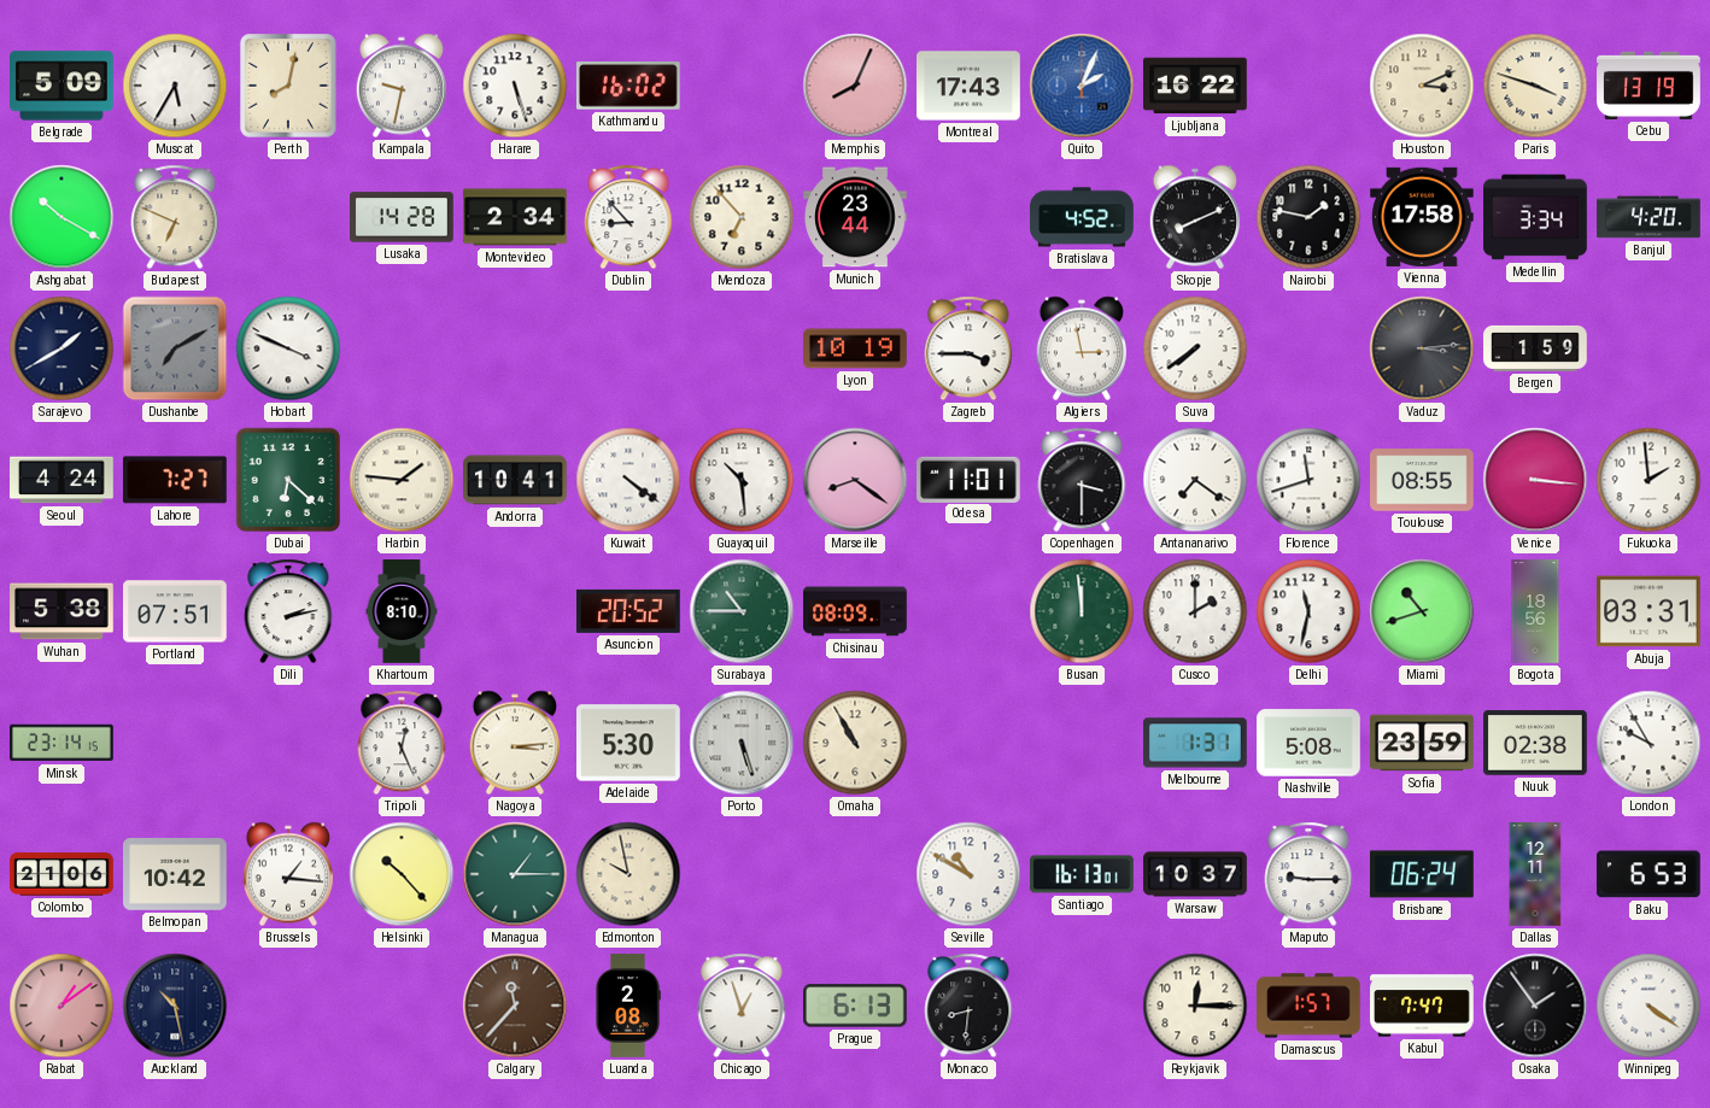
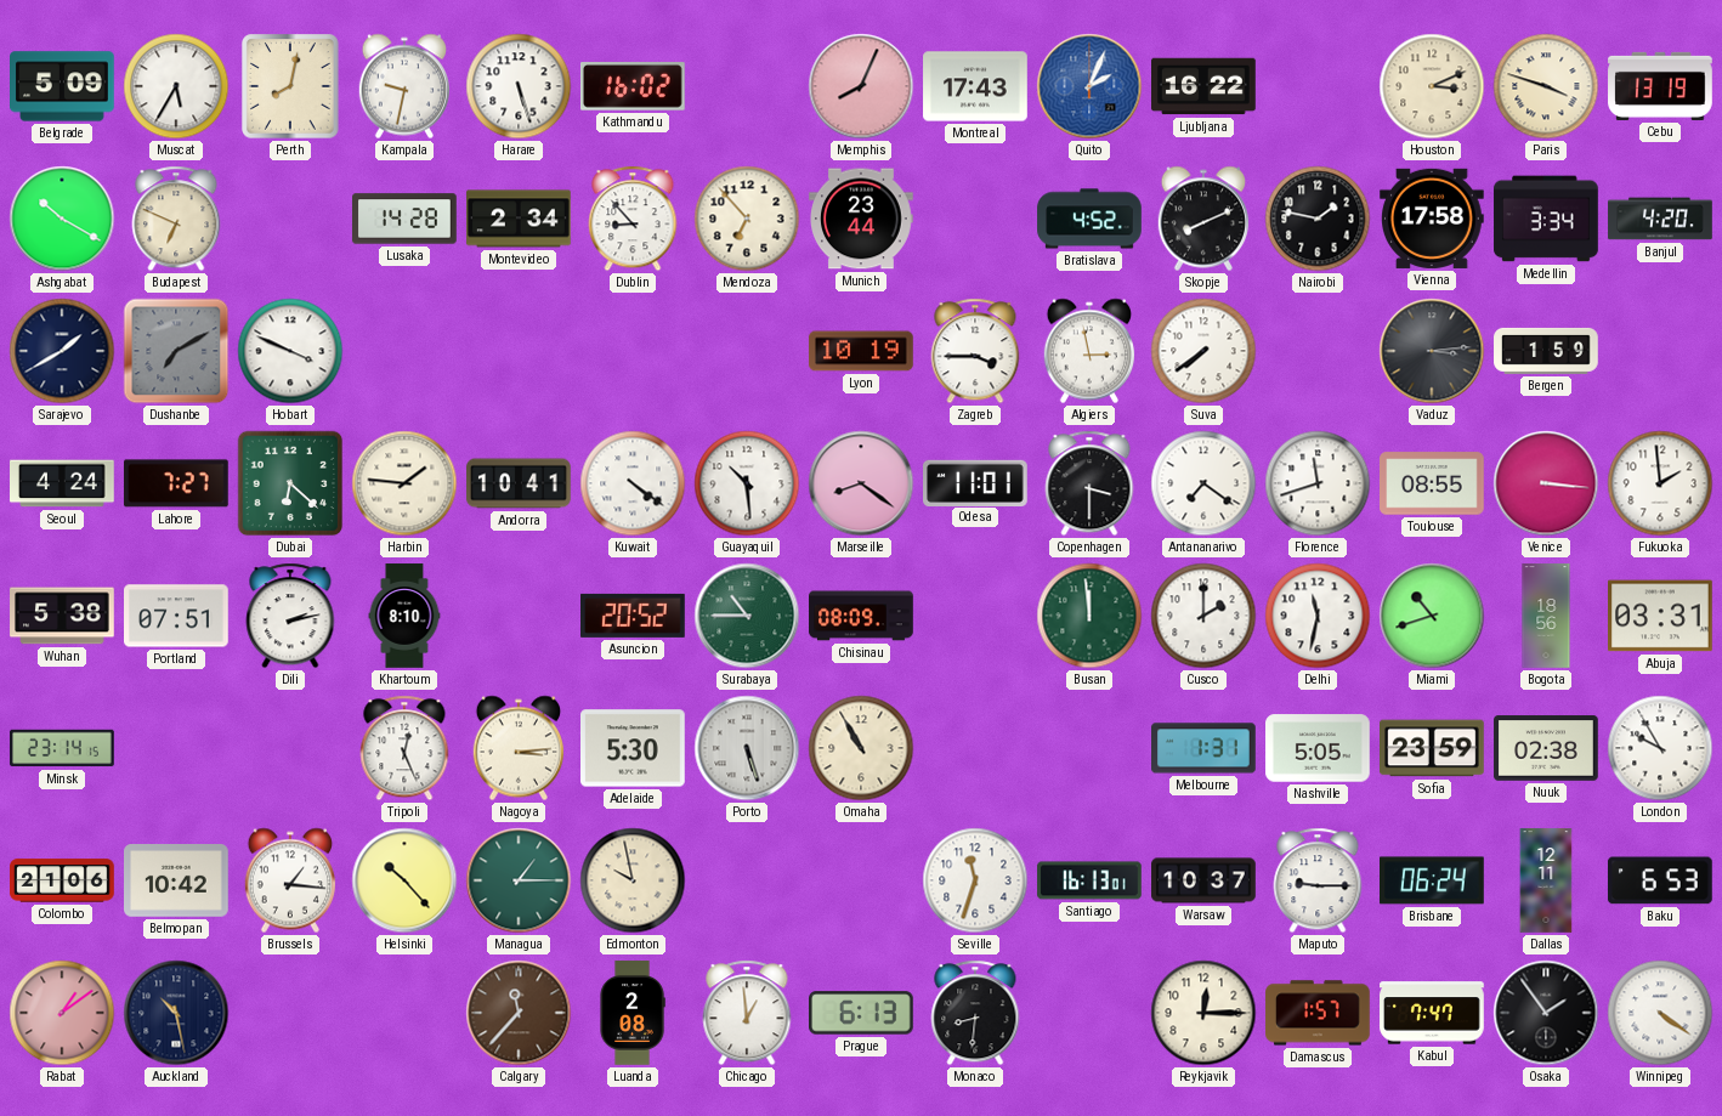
Nashville: 5:08 -> 5:05 (1319, 748)
Seville: 10:50 -> 11:33 (975, 880)
Chicago: 12:57 -> 12:59 (747, 1013)
